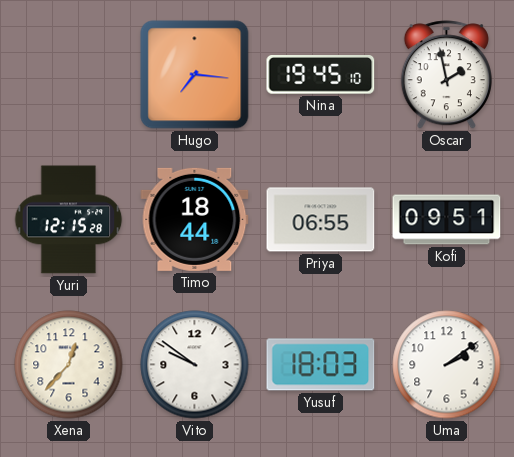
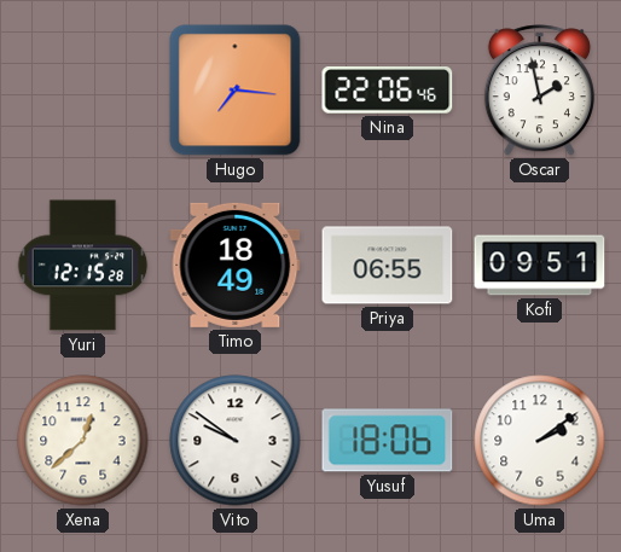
Nina: 19:45 -> 22:06 (388, 91)
Timo: 18:44 -> 18:49 (236, 265)
Xena: 12:37 -> 12:38 (83, 441)
Yusuf: 18:03 -> 18:06 (388, 441)
